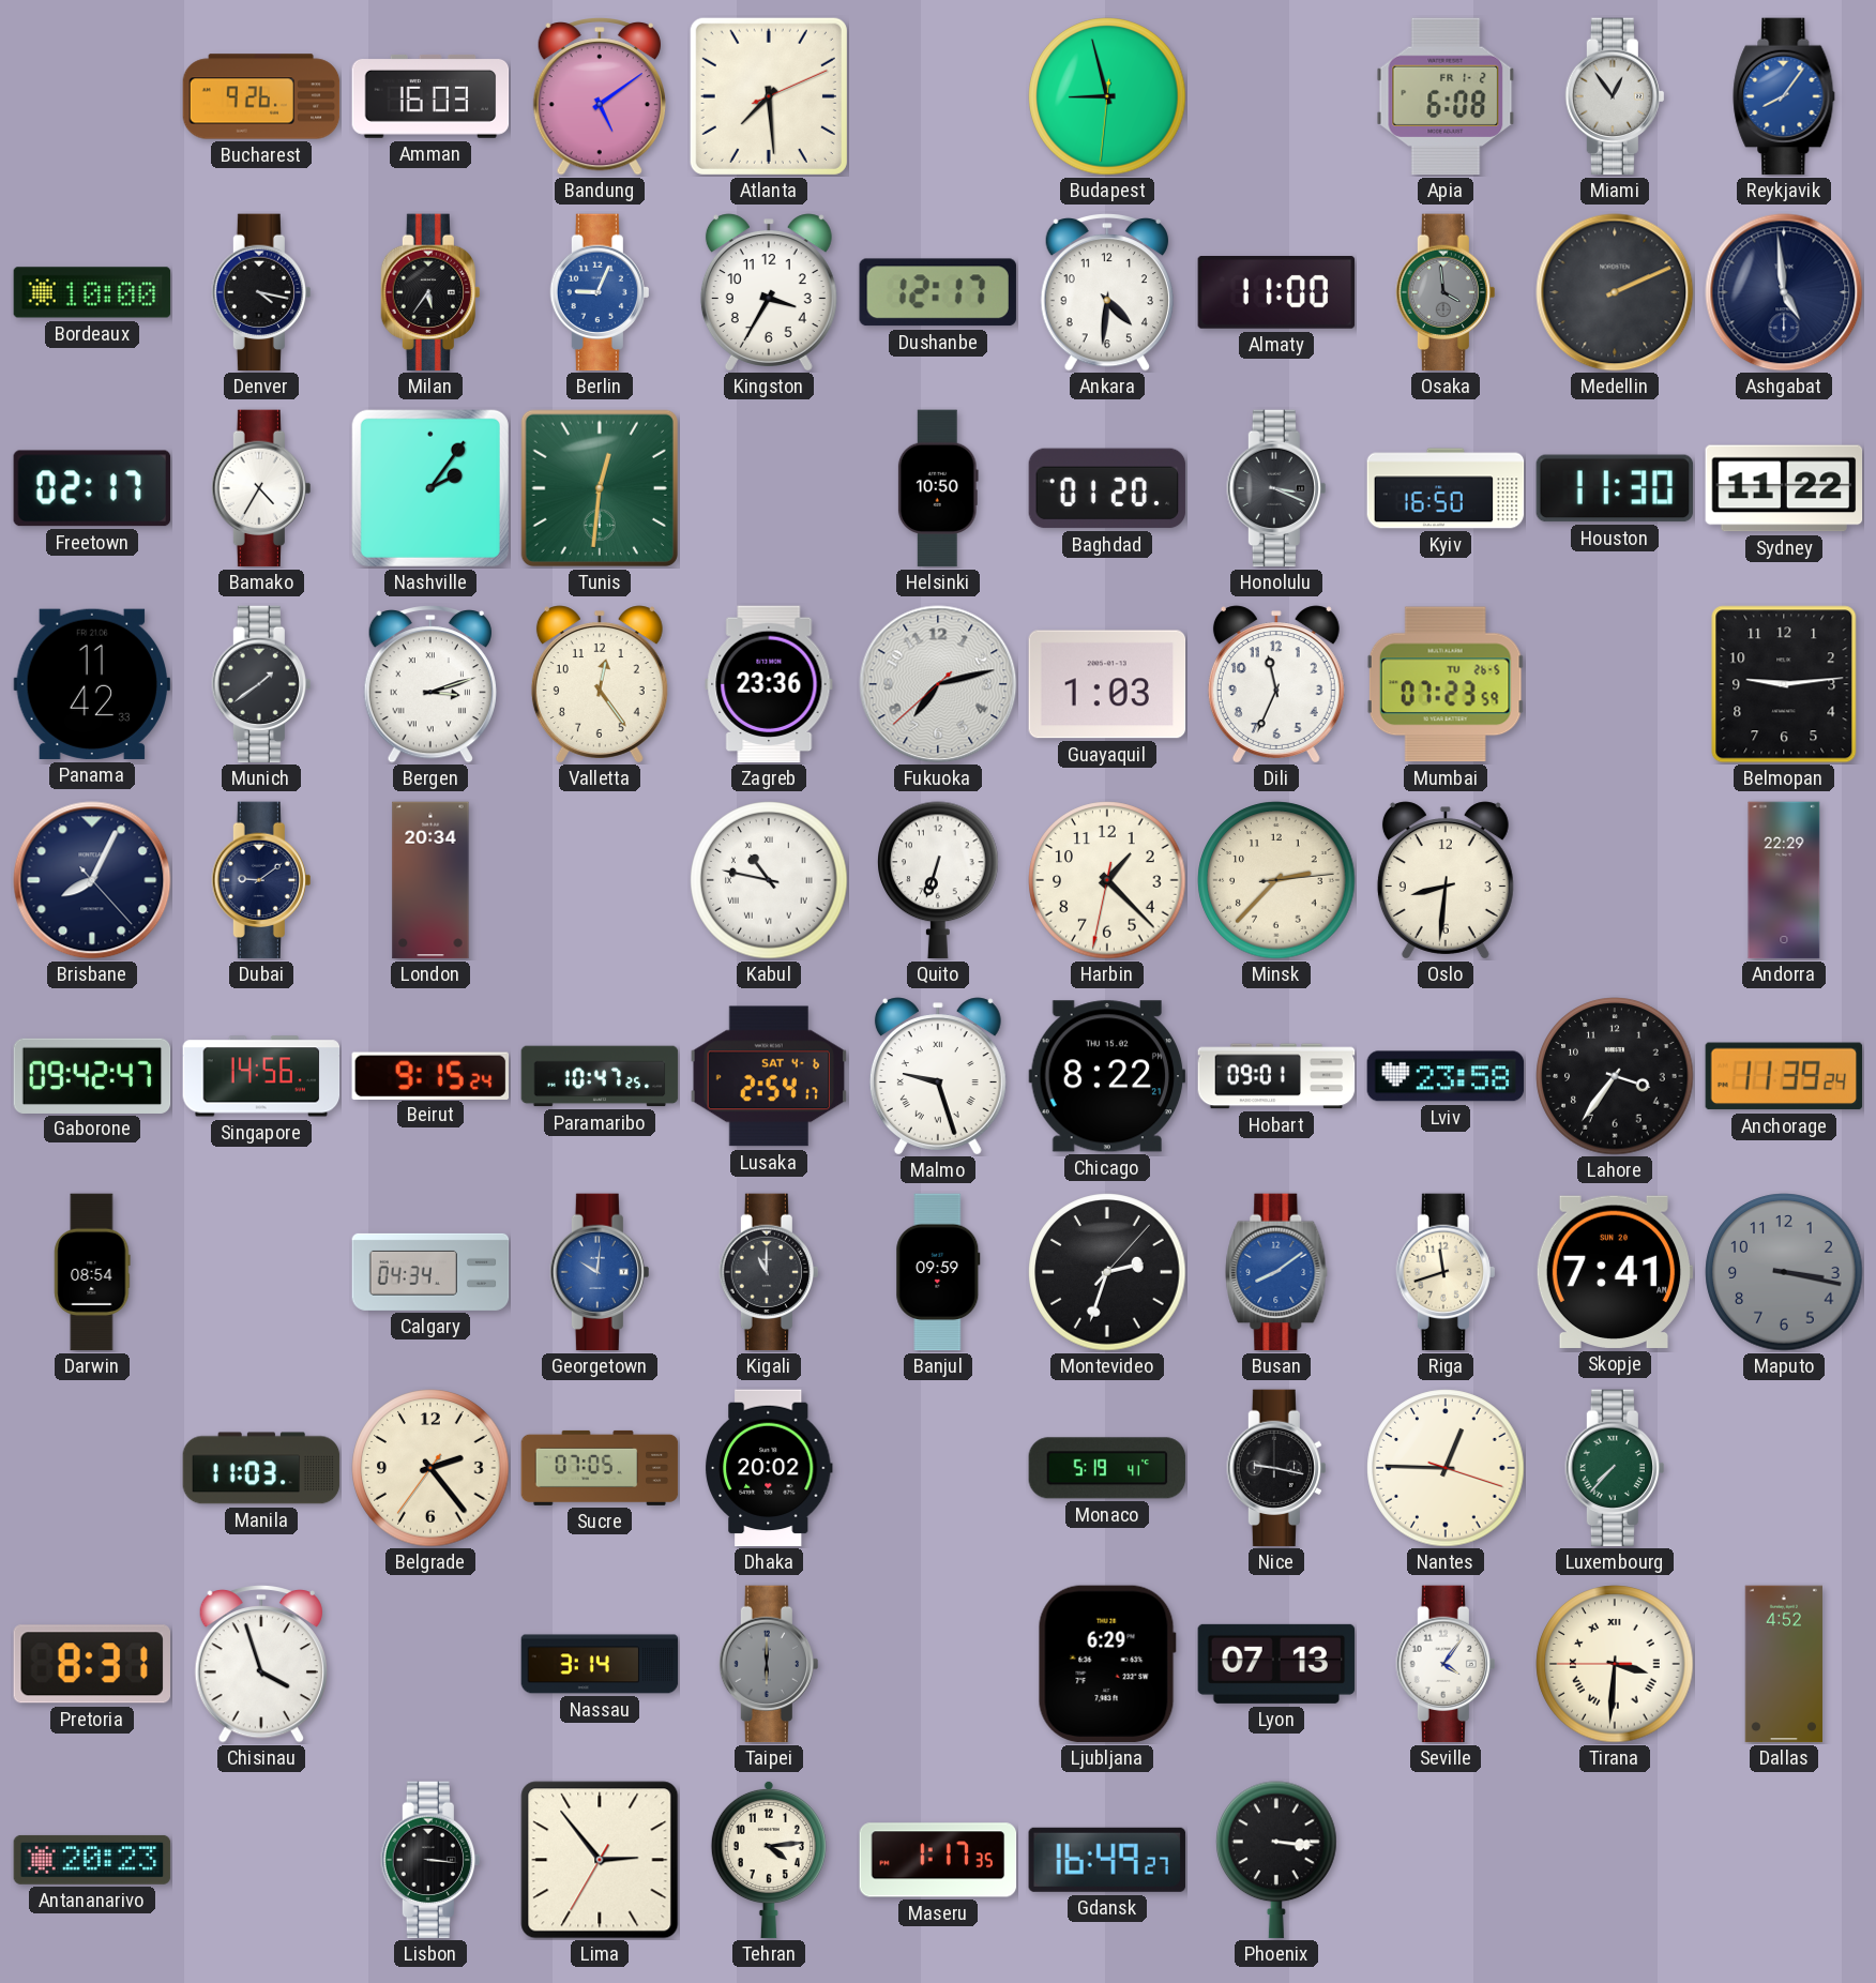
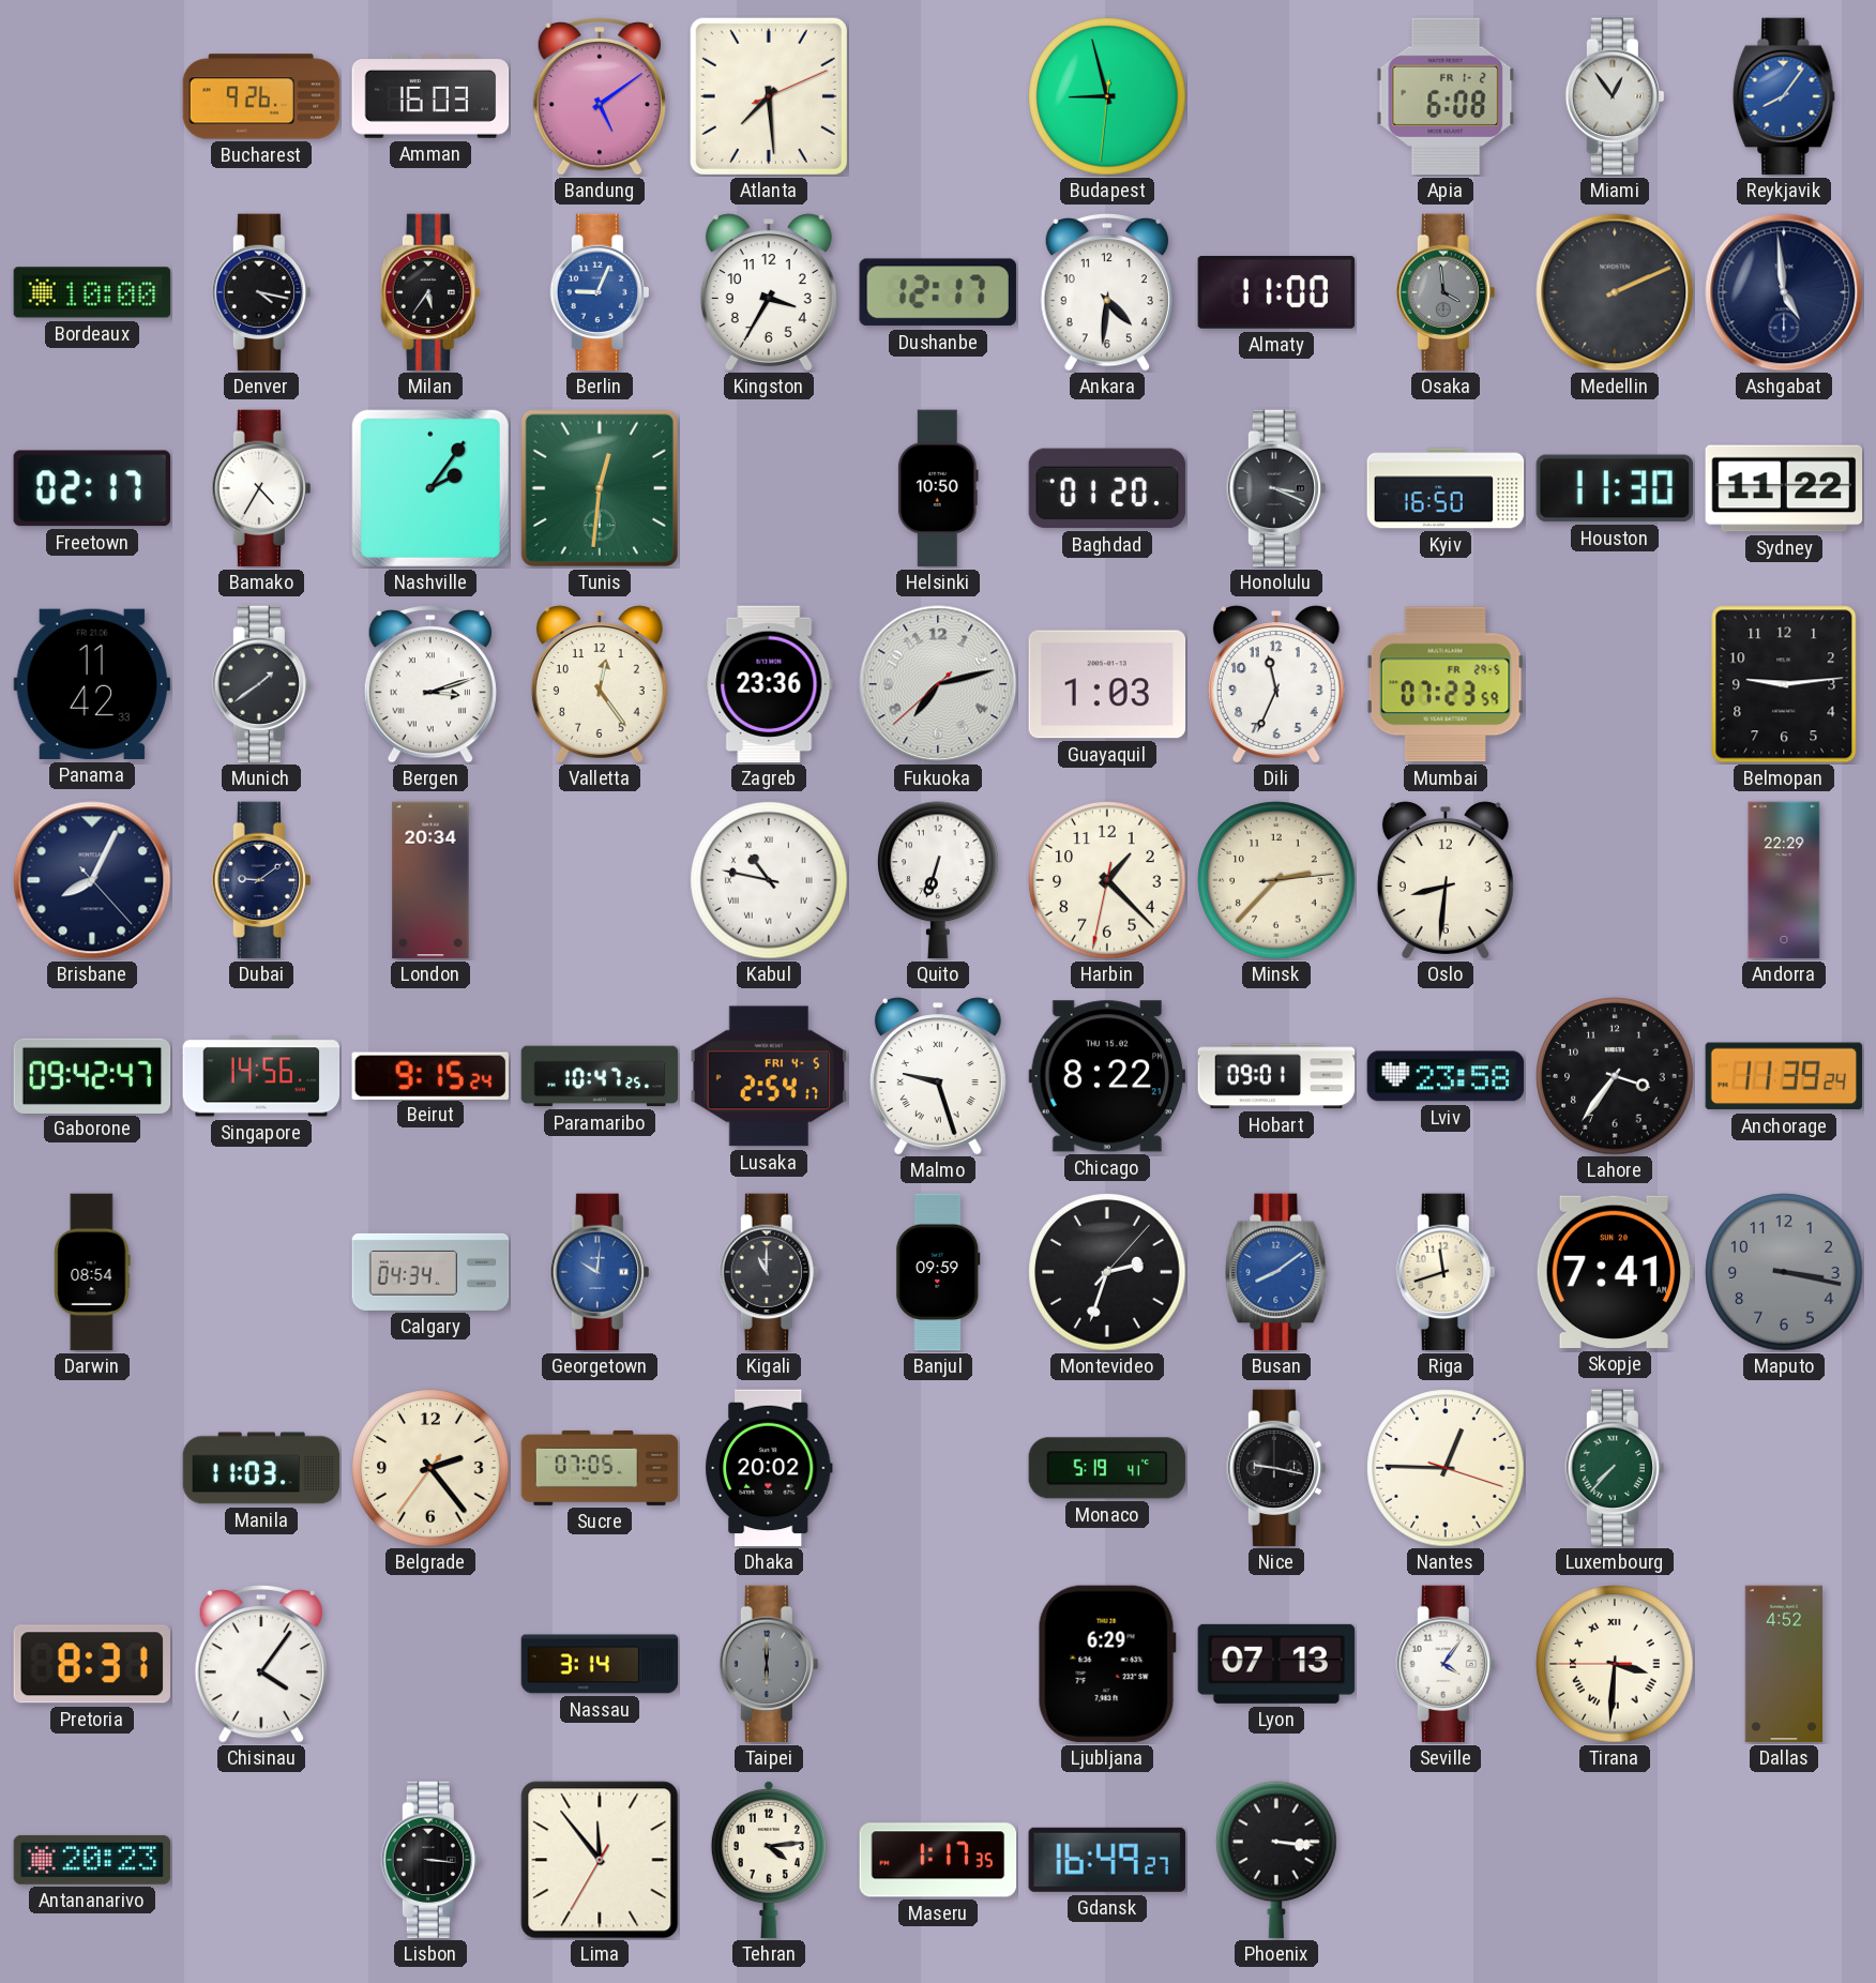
Mumbai date: TU 26-5 -> FR 29-5 (1446, 684)
Lusaka date: SAT 4-6 -> FRI 4-5 (769, 1076)
Chisinau: 3:57 -> 4:06 (261, 1665)
Lima: 2:53 -> 11:53 (600, 1860)
